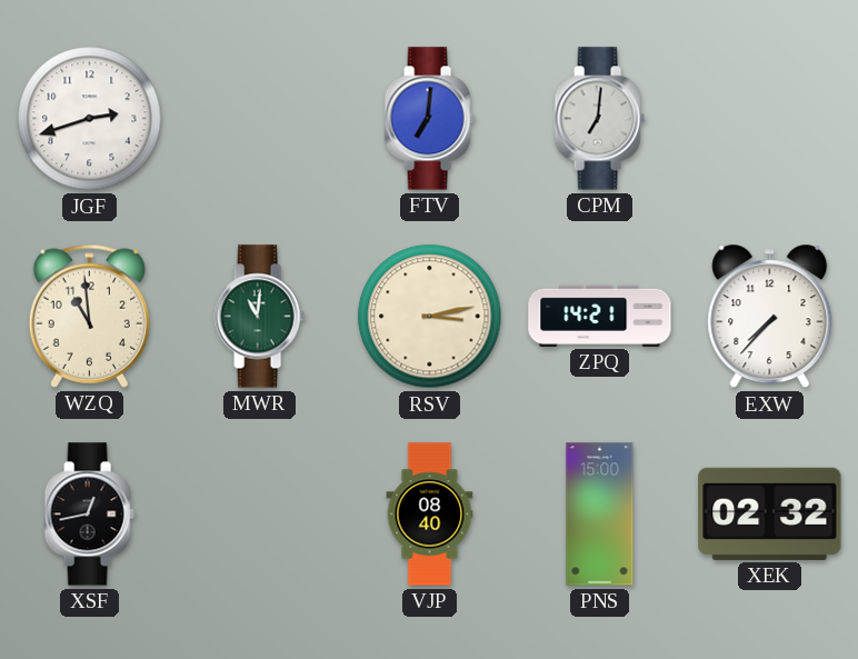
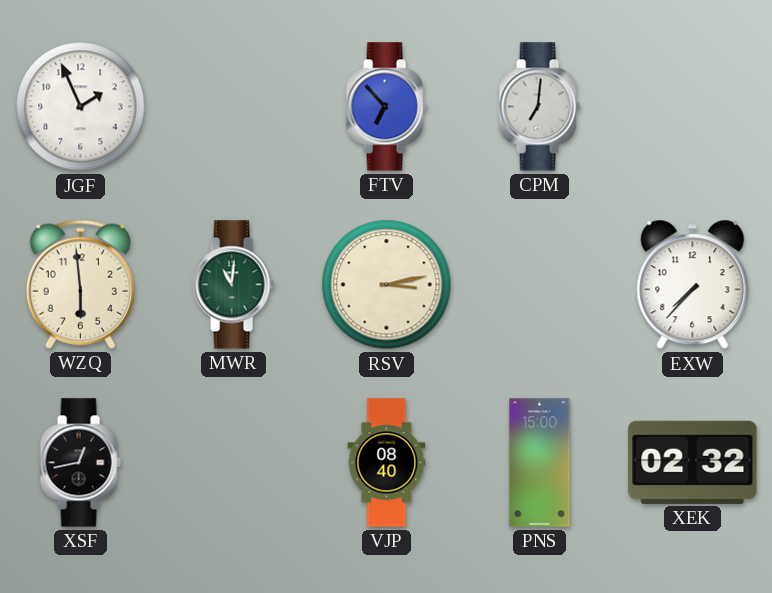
JGF: 2:42 -> 1:56 (81, 107)
FTV: 7:01 -> 6:53 (386, 107)
WZQ: 10:59 -> 5:59 (80, 284)
ZPQ: 14:21 -> none (600, 316)
